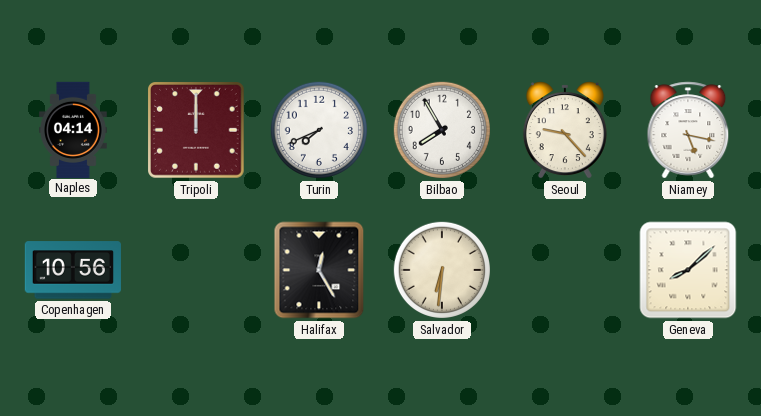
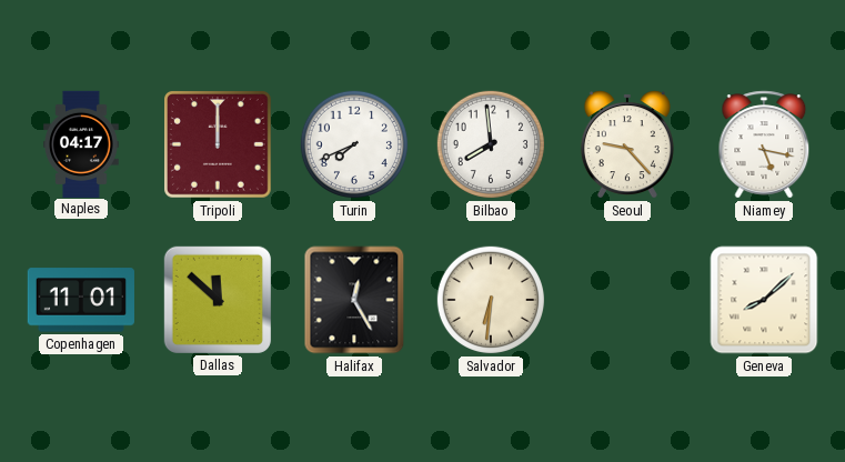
Naples: 04:14 -> 04:17 (81, 143)
Bilbao: 7:55 -> 7:59 (491, 144)
Copenhagen: 10:56 -> 11:01 (81, 300)
Dallas: none -> 11:52 (218, 300)
